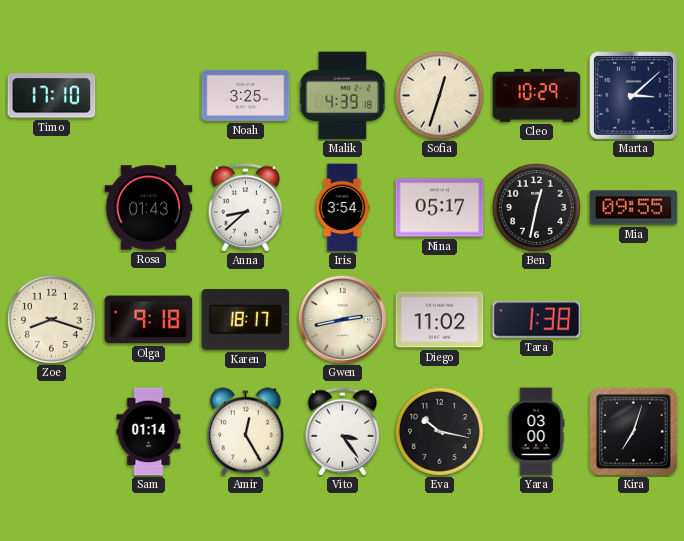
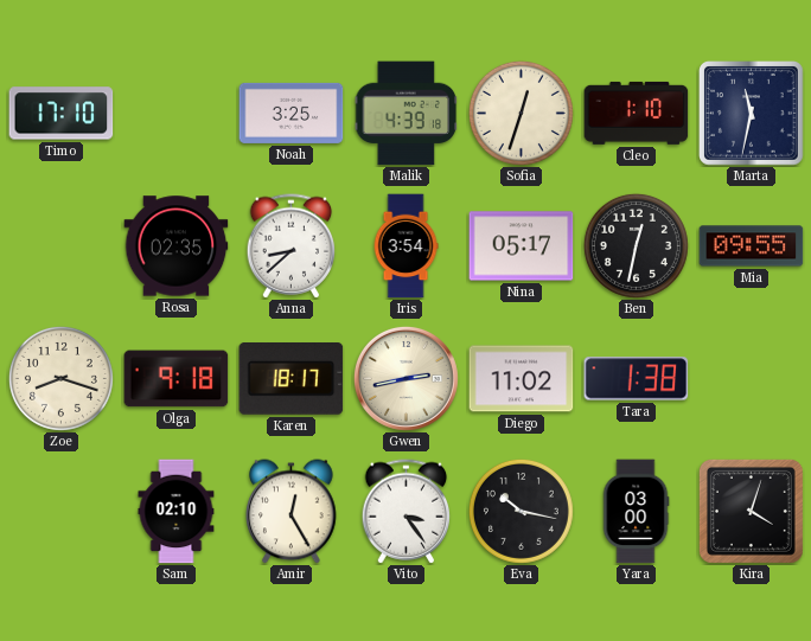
Cleo: 10:29 -> 1:10 (637, 113)
Marta: 3:08 -> 11:32 (752, 114)
Rosa: 01:43 -> 02:35 (177, 246)
Sam: 01:14 -> 02:10 (177, 512)
Kira: 7:03 -> 4:03 (751, 511)
